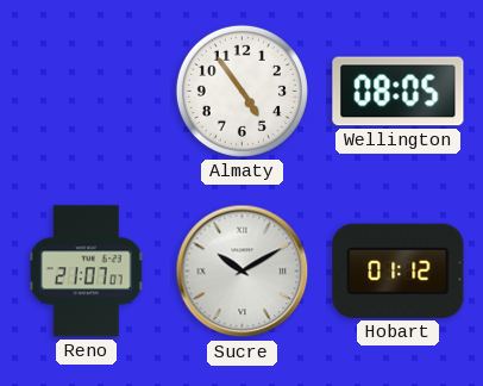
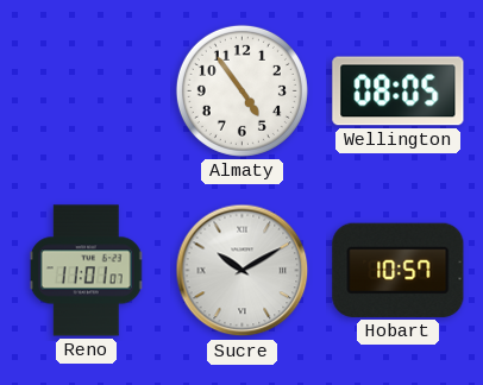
Reno: 21:07 -> 11:01 (87, 271)
Hobart: 01:12 -> 10:57 (399, 270)
